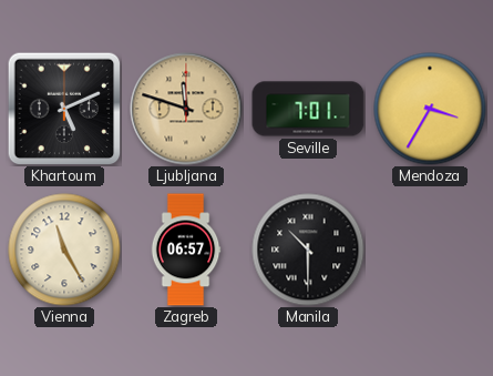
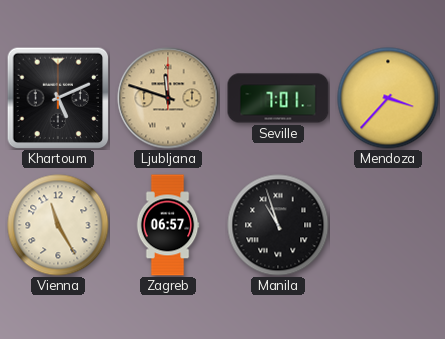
Mendoza: 3:35 -> 3:37 (388, 98)
Manila: 10:30 -> 10:57 (278, 225)
